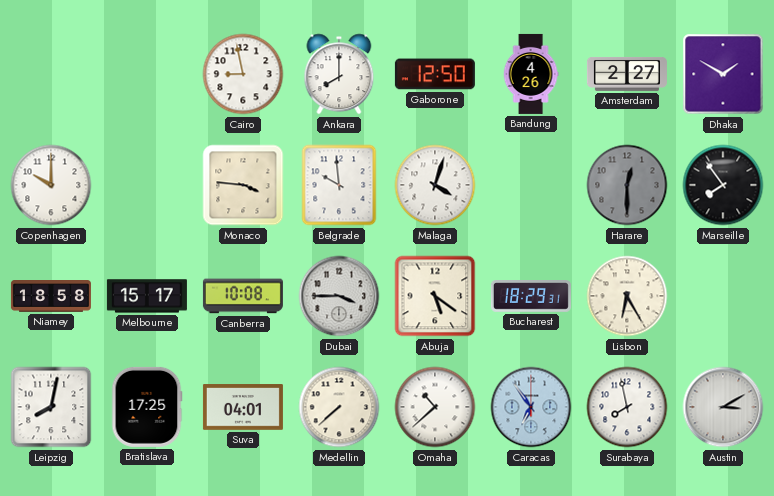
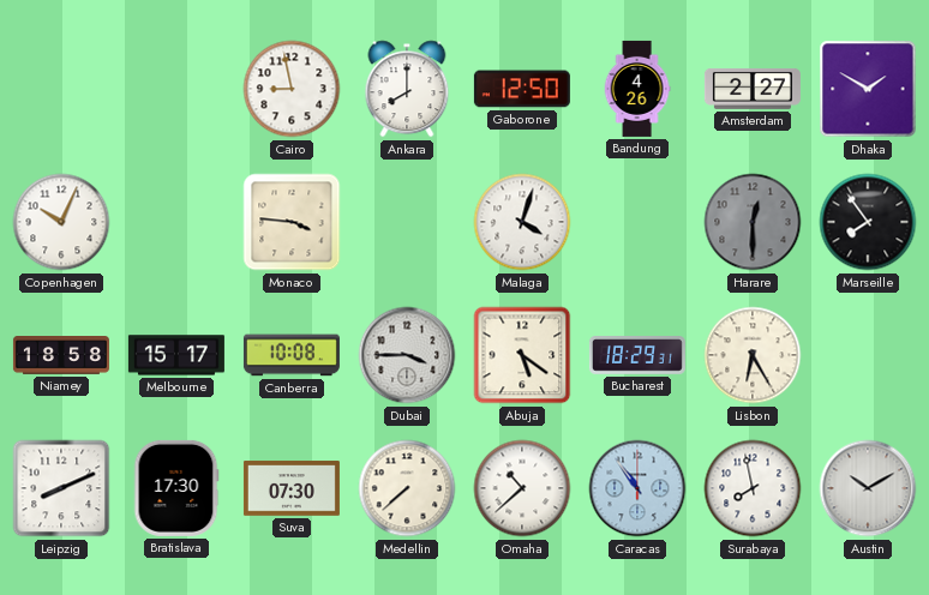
Copenhagen: 10:00 -> 10:04 (61, 222)
Belgrade: 9:59 -> none (339, 185)
Leipzig: 8:02 -> 8:11 (61, 488)
Bratislava: 17:25 -> 17:30 (176, 488)
Suva: 04:01 -> 07:30 (292, 488)
Caracas: 6:54 -> 10:54 (637, 488)
Austin: 3:10 -> 10:10 (868, 488)
